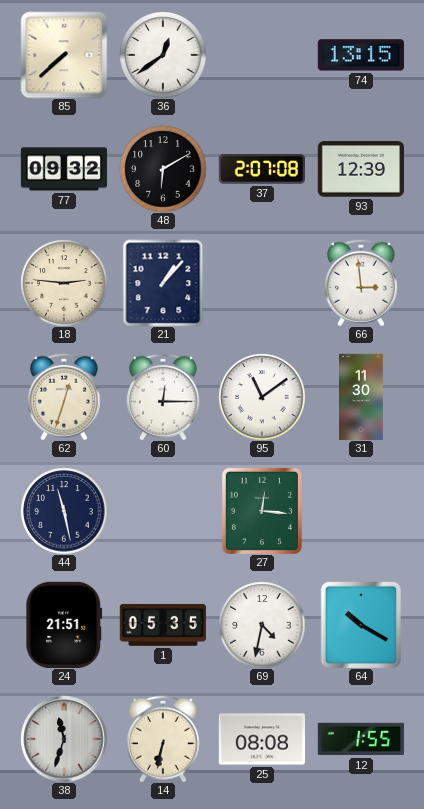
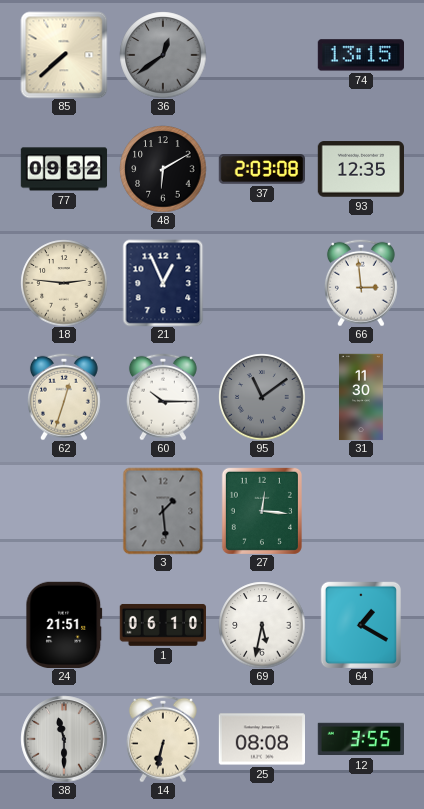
36 dial: white -> grey (163, 55)
37: 2:07 -> 2:03 (261, 170)
93: 12:39 -> 12:35 (360, 169)
21: 1:07 -> 12:56 (163, 283)
60: 12:15 -> 10:15 (163, 397)
95 dial: white -> grey (262, 397)
44: 11:28 -> none (64, 511)
3: none -> 1:29 (163, 511)
1: 05:35 -> 06:10 (162, 625)
69: 4:32 -> 5:32 (262, 625)
64: 10:20 -> 1:20 (361, 625)
38: 11:33 -> 11:30 (64, 739)
12: 1:55 -> 3:55 (360, 739)
